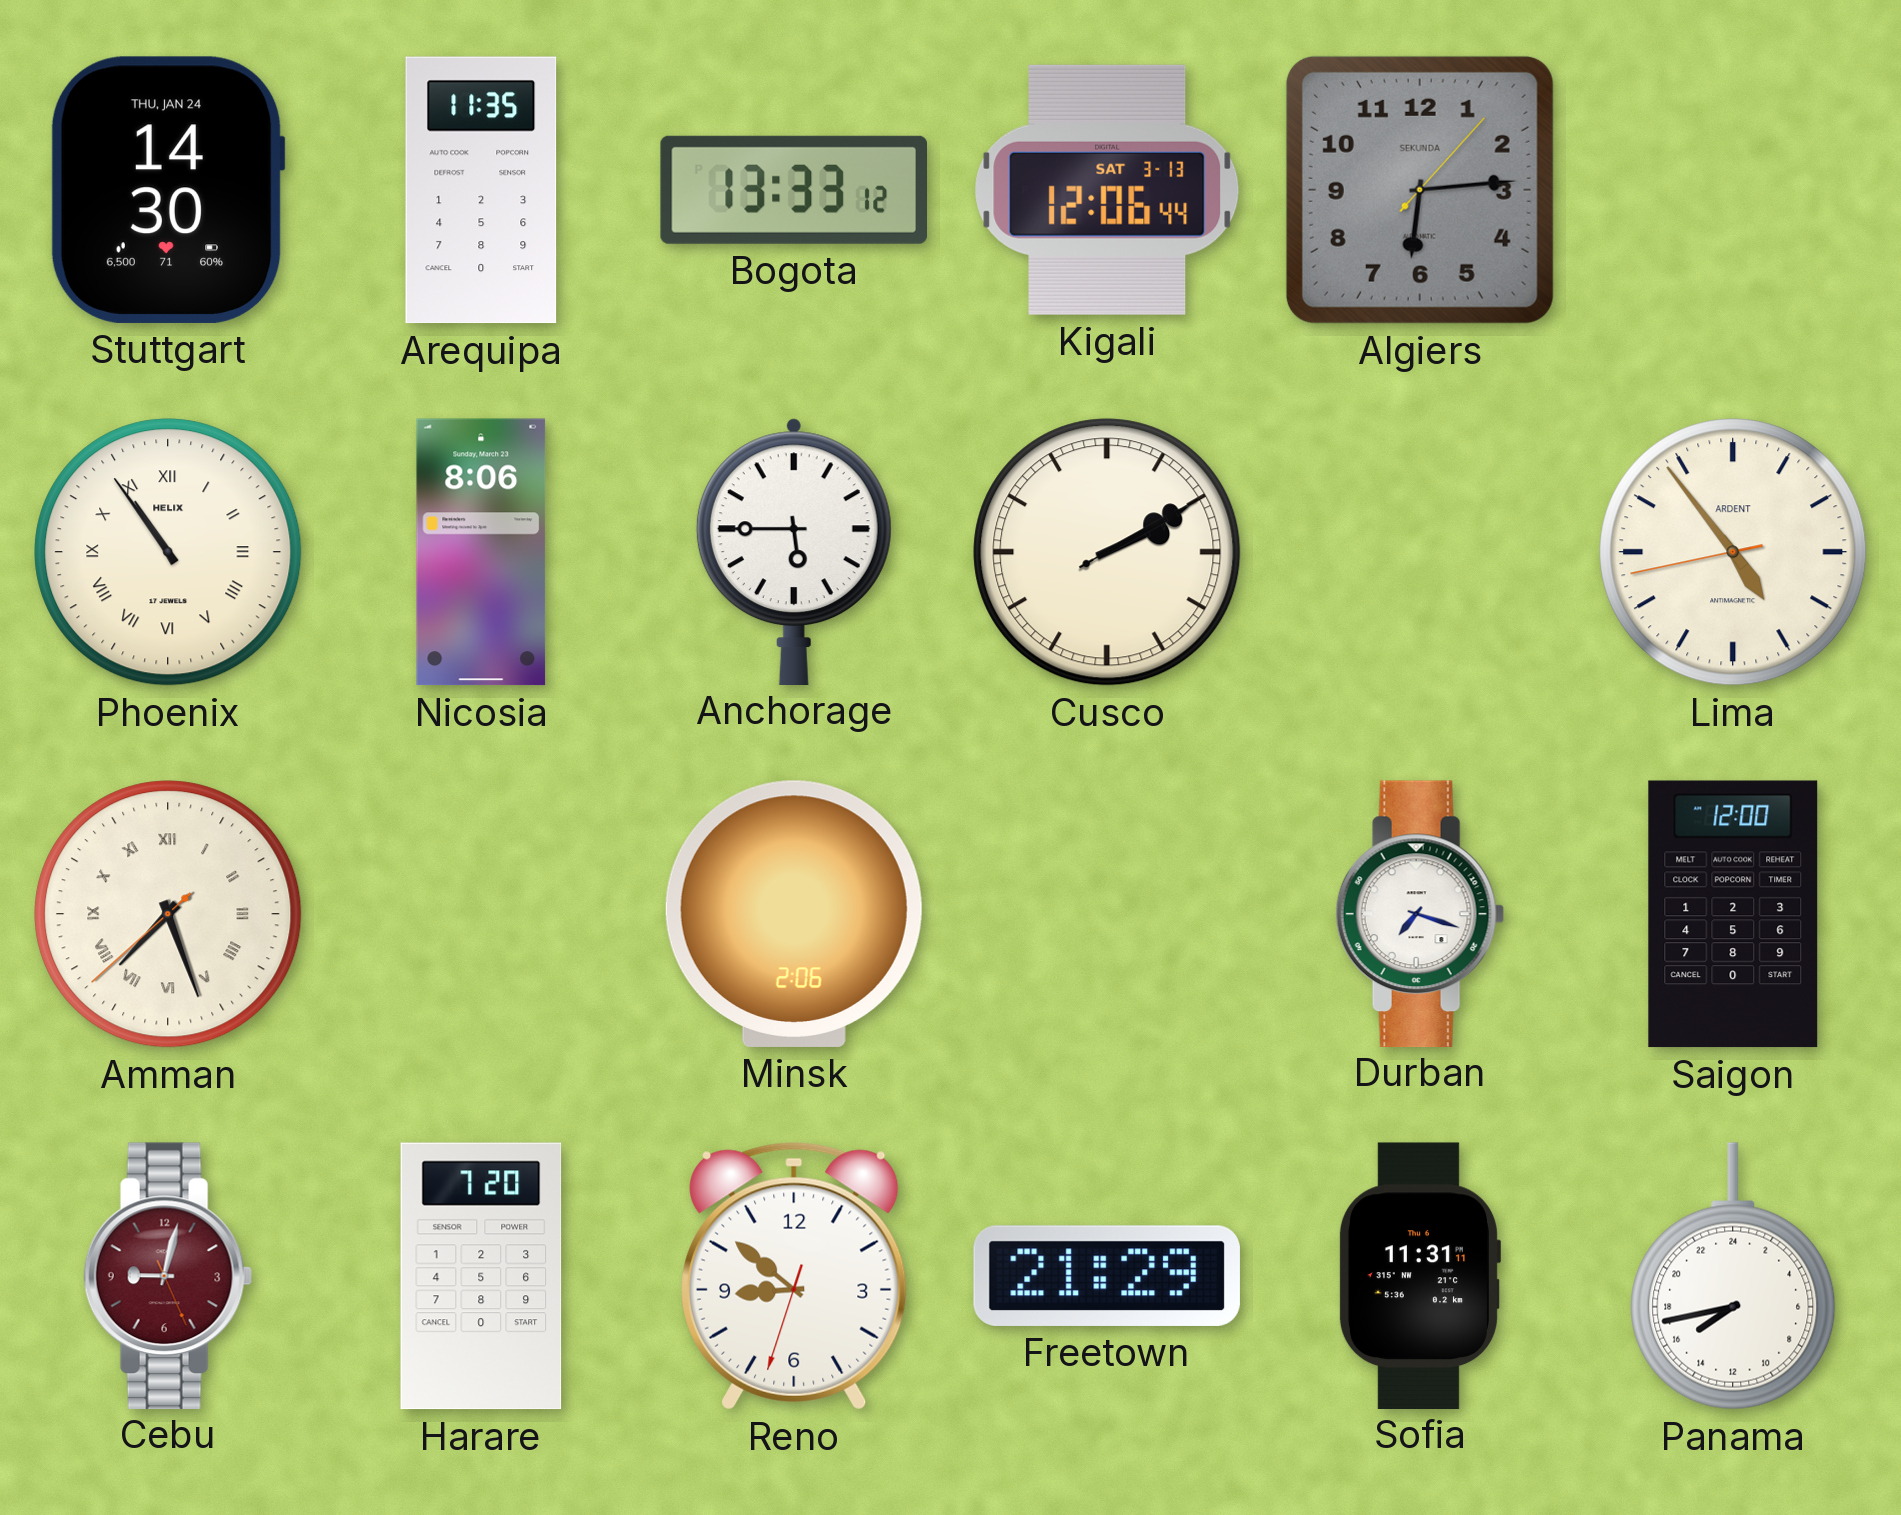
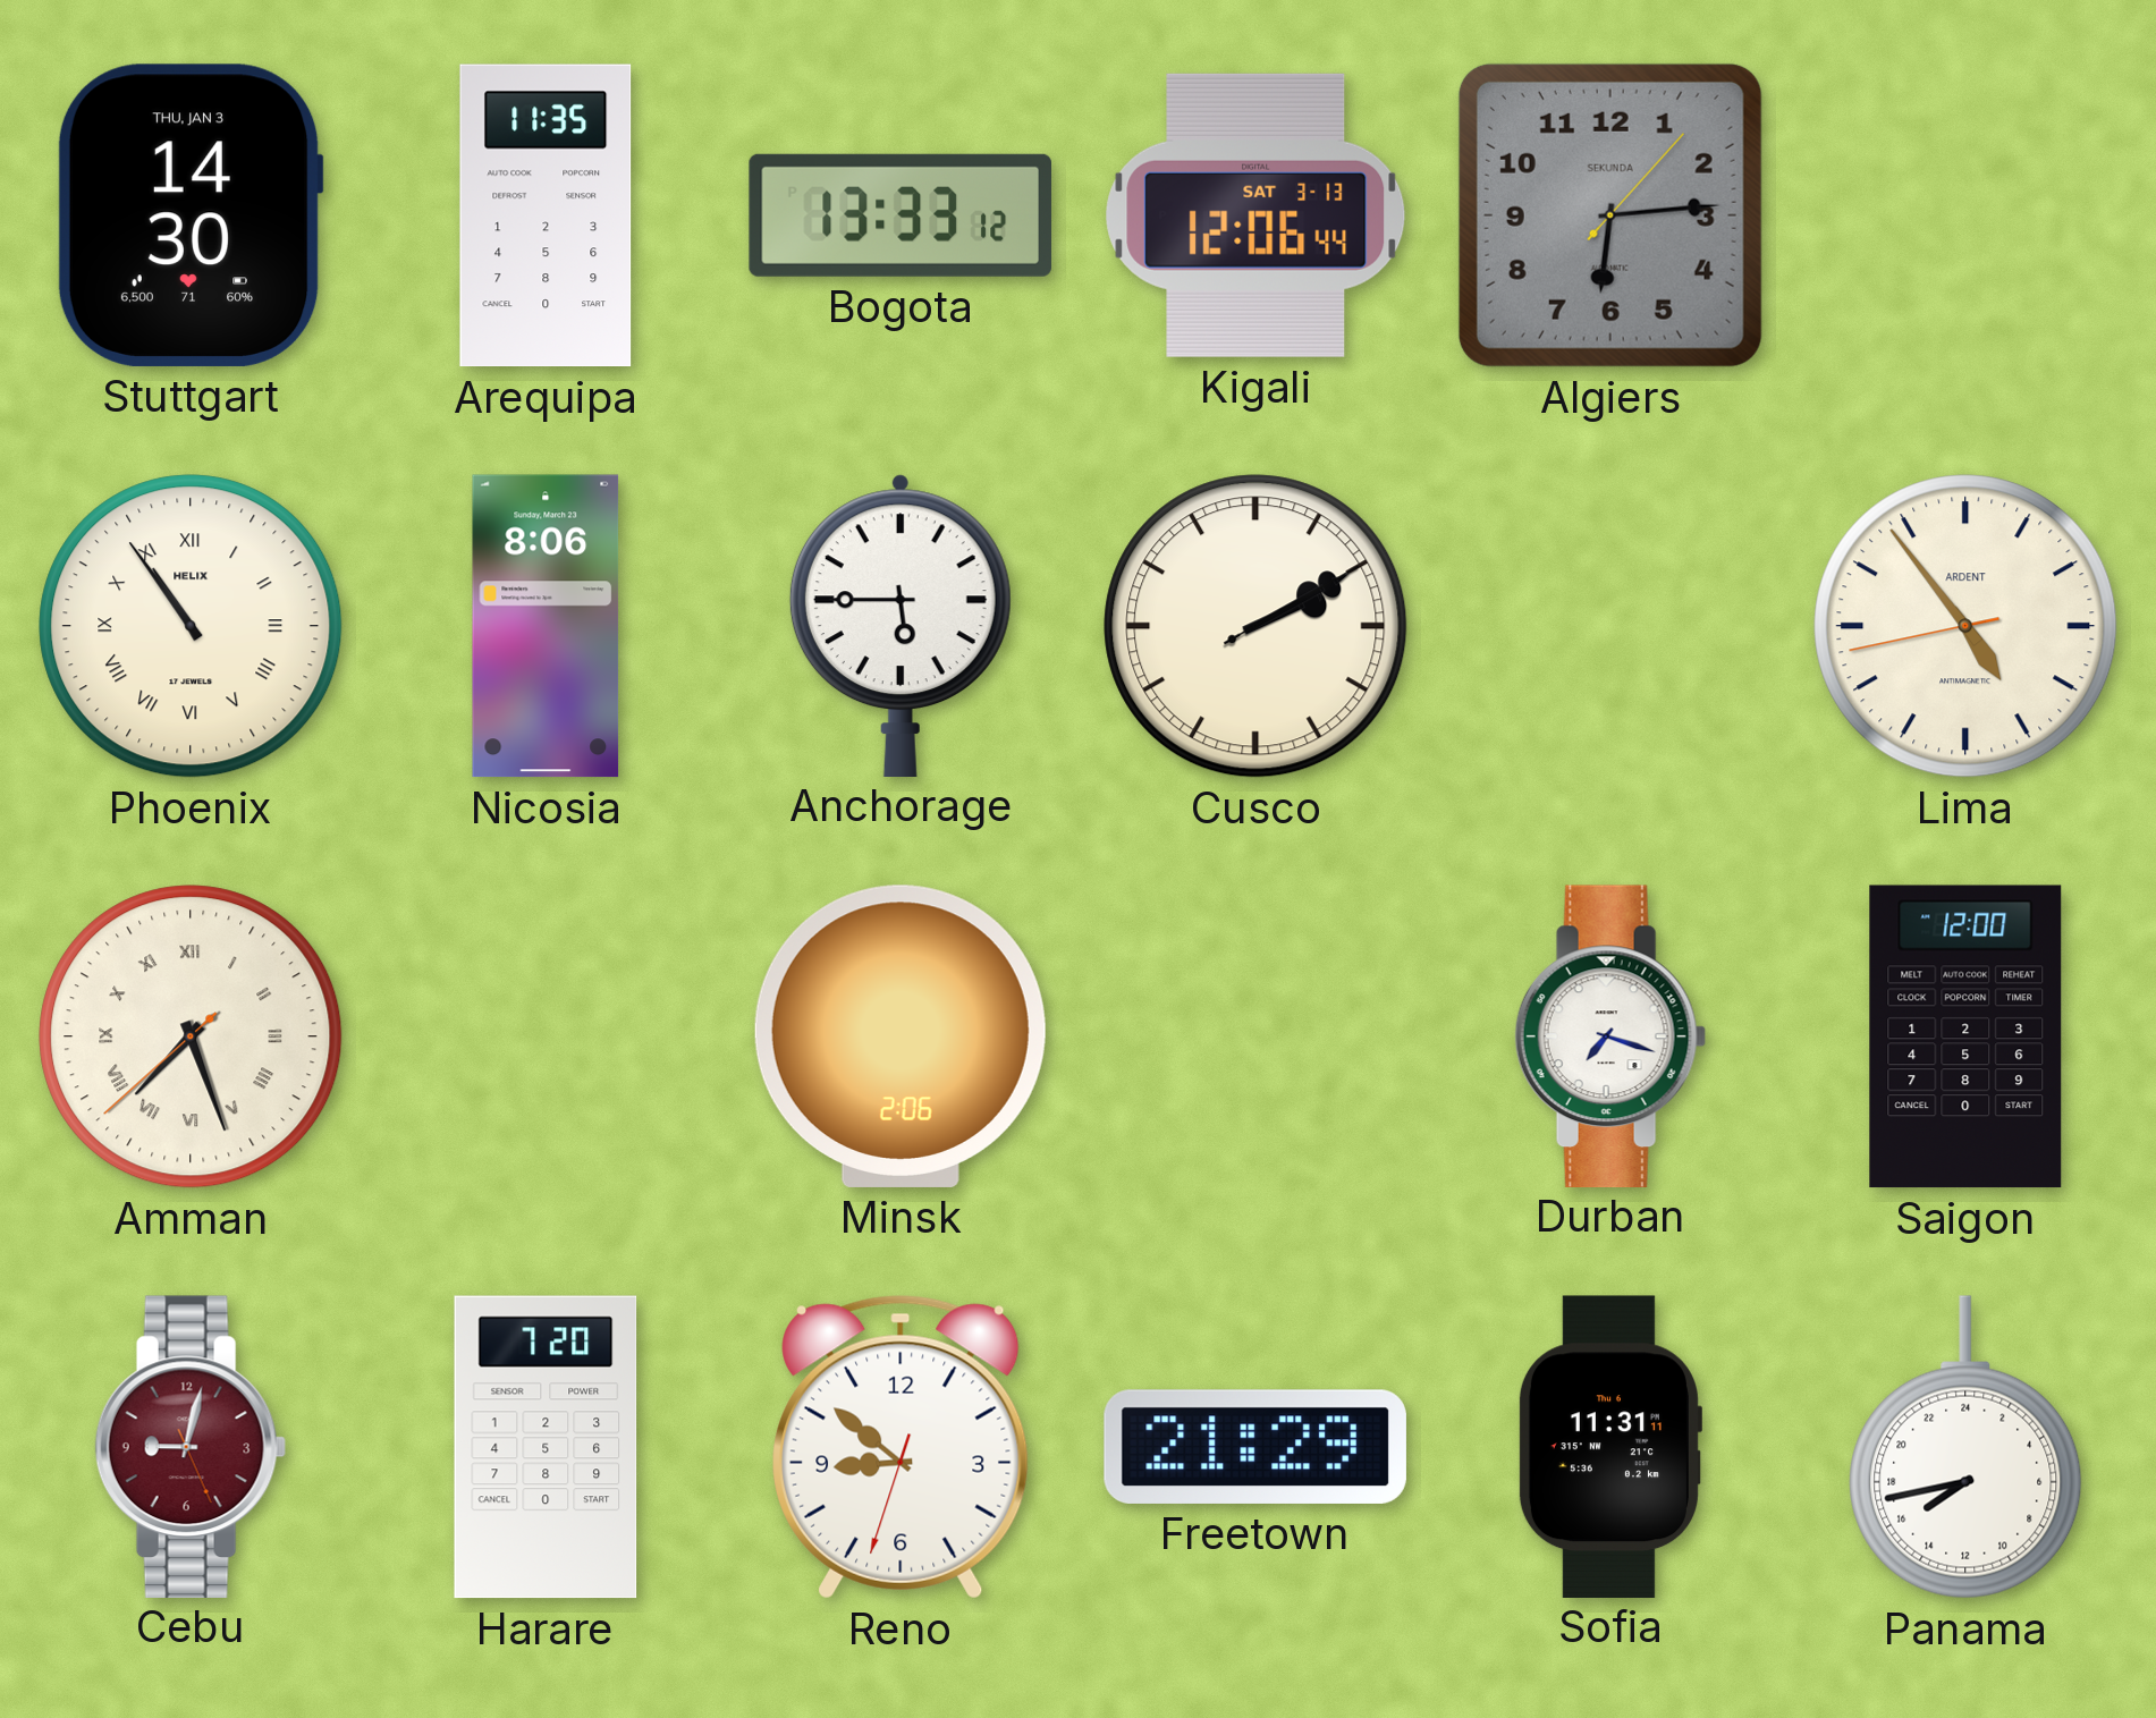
Stuttgart date: THU, JAN 24 -> THU, JAN 3 (191, 215)
